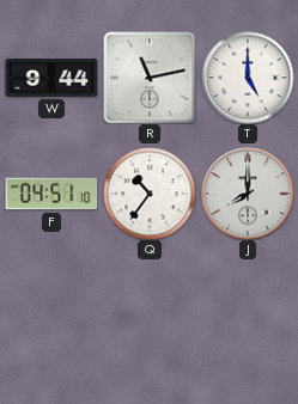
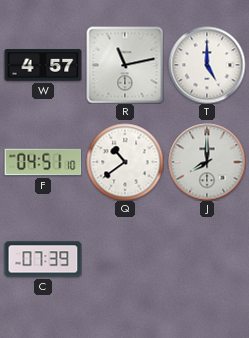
W: 9:44 -> 4:57 (43, 65)
Q: 10:36 -> 10:39 (125, 162)
C: none -> 07:39 (43, 259)
